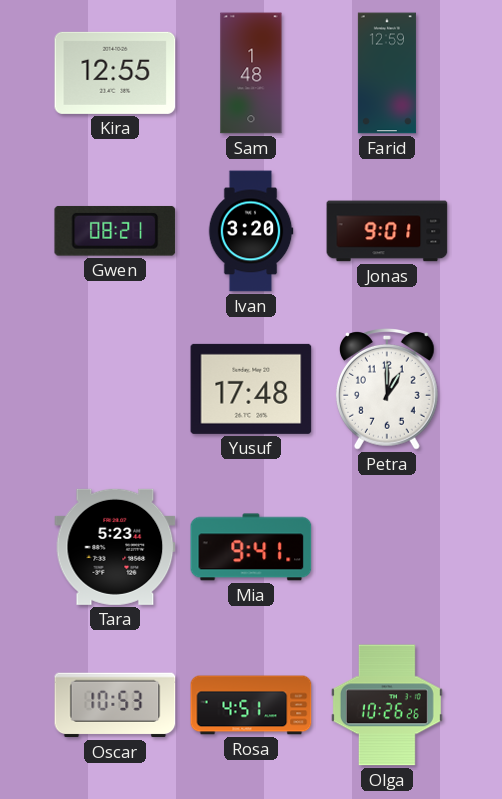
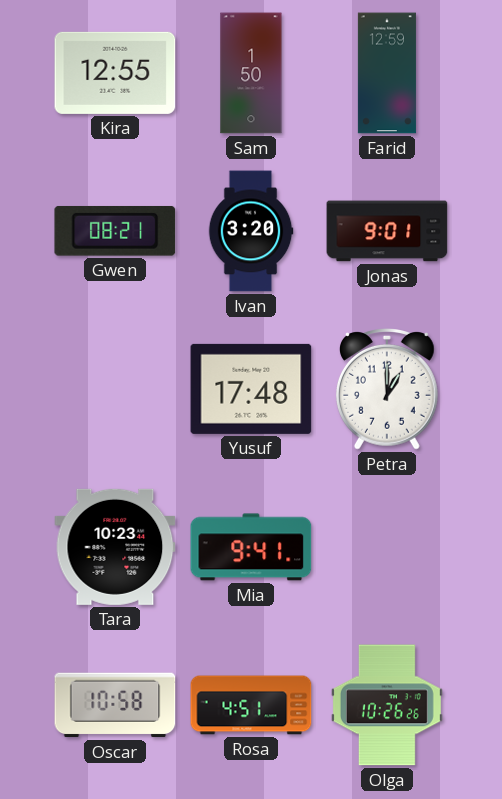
Sam: 1:48 -> 1:50 (251, 73)
Tara: 5:23 -> 10:23 (115, 547)
Oscar: 10:53 -> 10:58 (115, 705)
